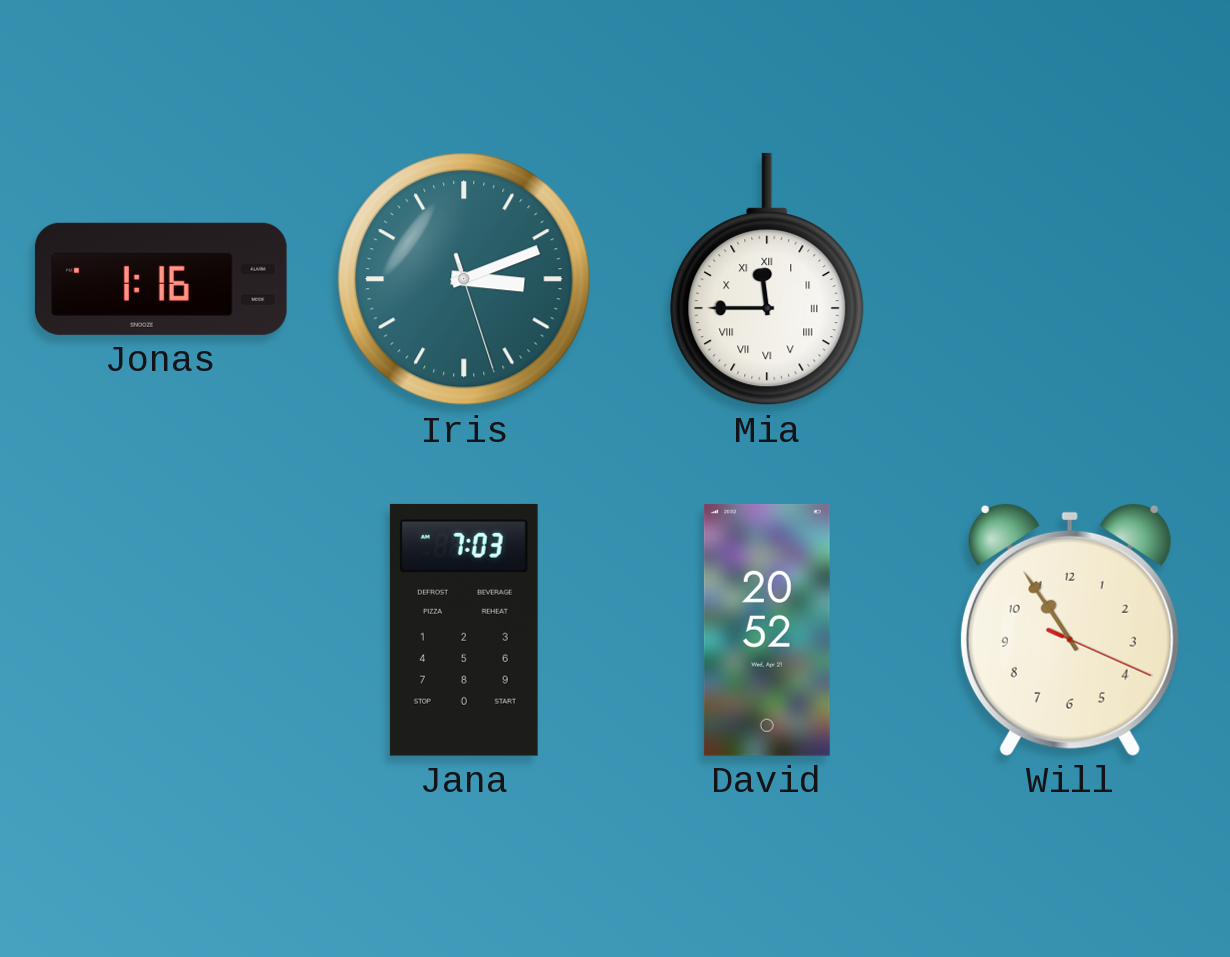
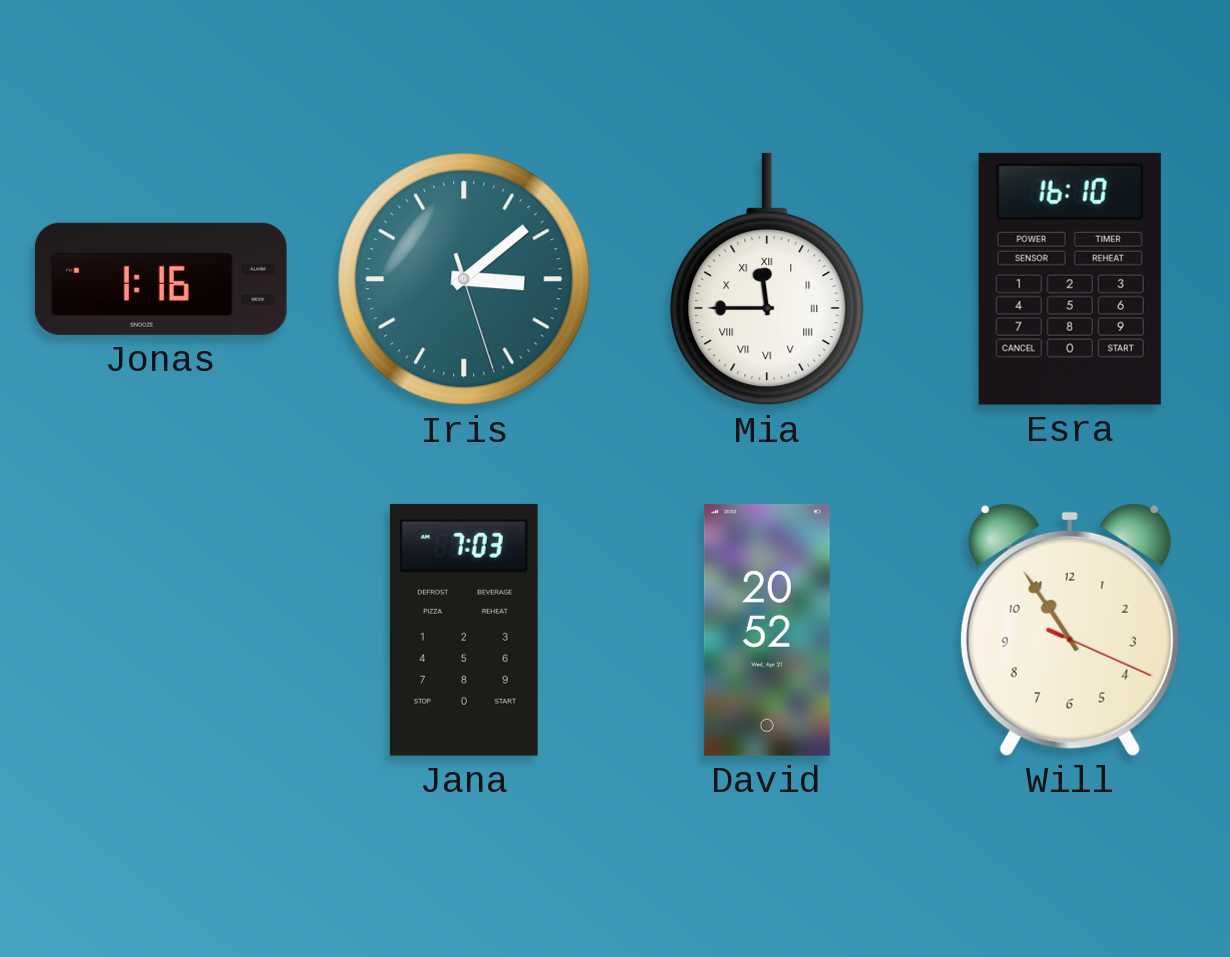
Iris: 3:11 -> 3:08 (464, 279)
Esra: none -> 16:10 (1070, 279)
